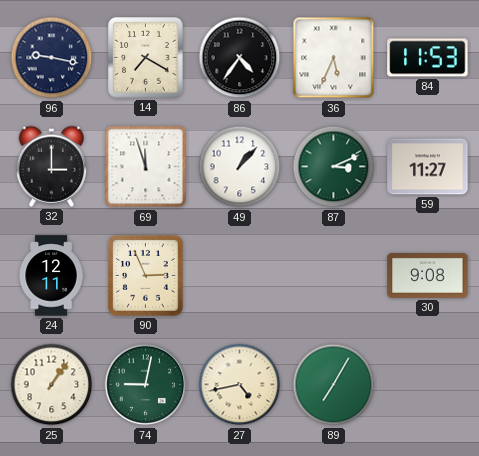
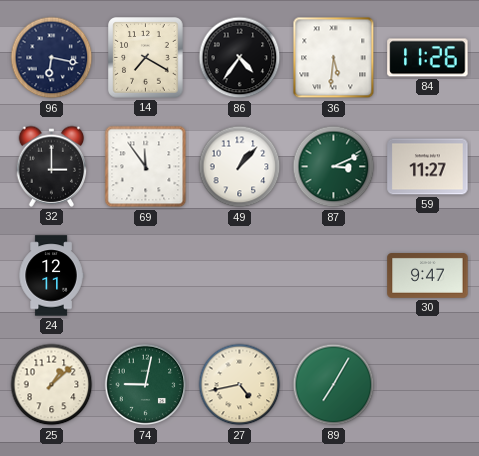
96: 9:17 -> 6:17 (52, 58)
36: 5:34 -> 5:31 (334, 58)
84: 11:53 -> 11:26 (428, 58)
69: 11:57 -> 11:54 (146, 167)
90: 2:56 -> none (146, 276)
30: 9:08 -> 9:47 (428, 276)
25: 1:06 -> 1:08 (52, 385)
